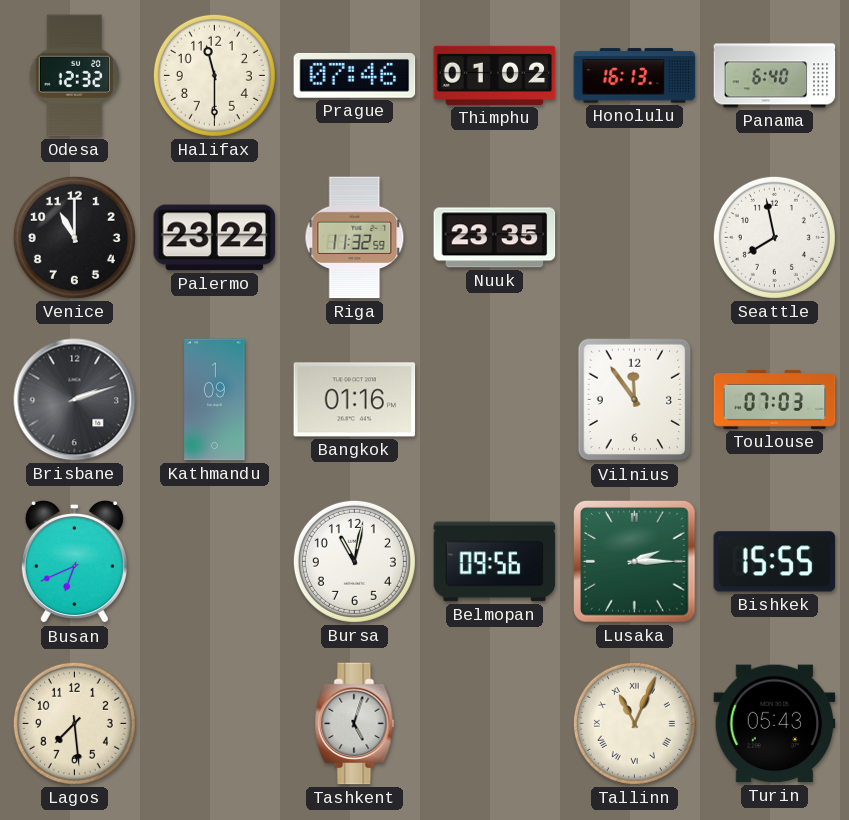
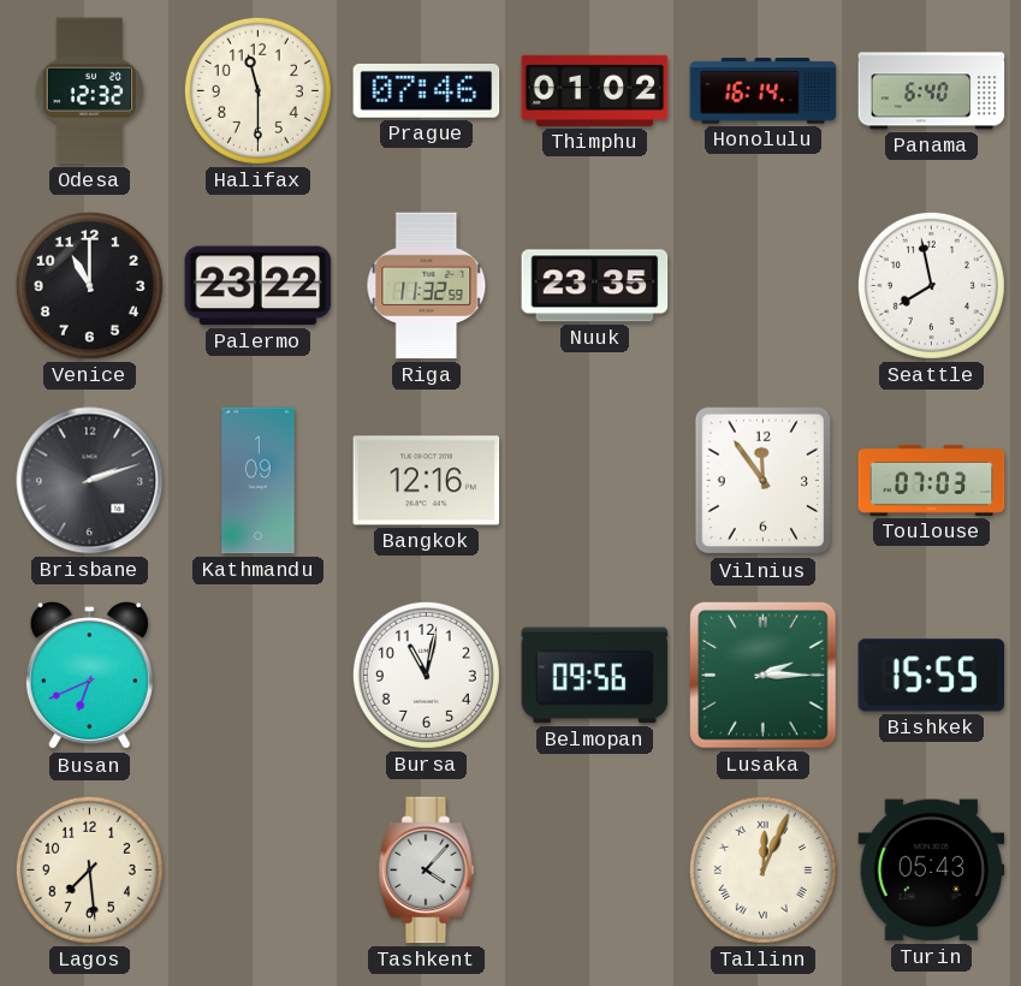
Honolulu: 16:13 -> 16:14 (764, 91)
Bangkok: 01:16 -> 12:16 (427, 481)
Tashkent: 5:03 -> 4:07 (427, 871)
Tallinn: 11:04 -> 12:04 (762, 869)
